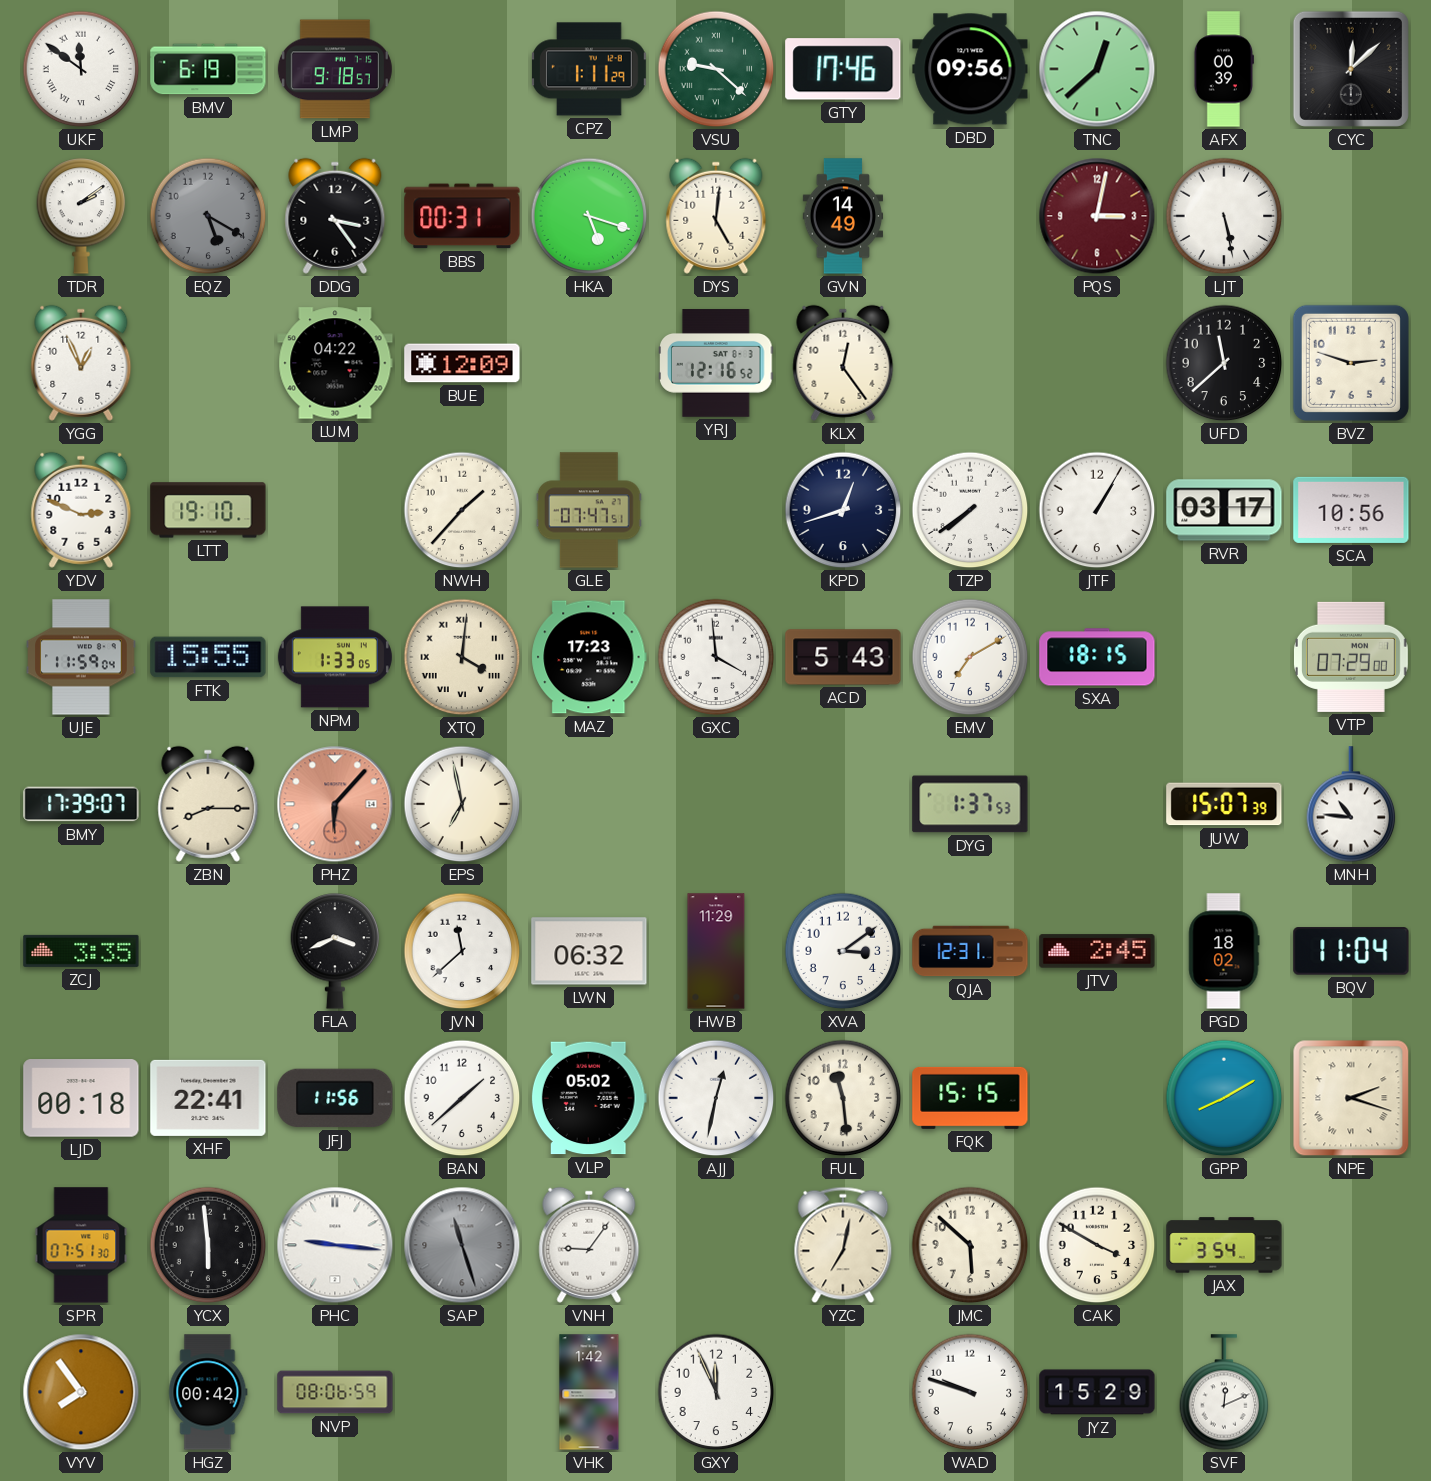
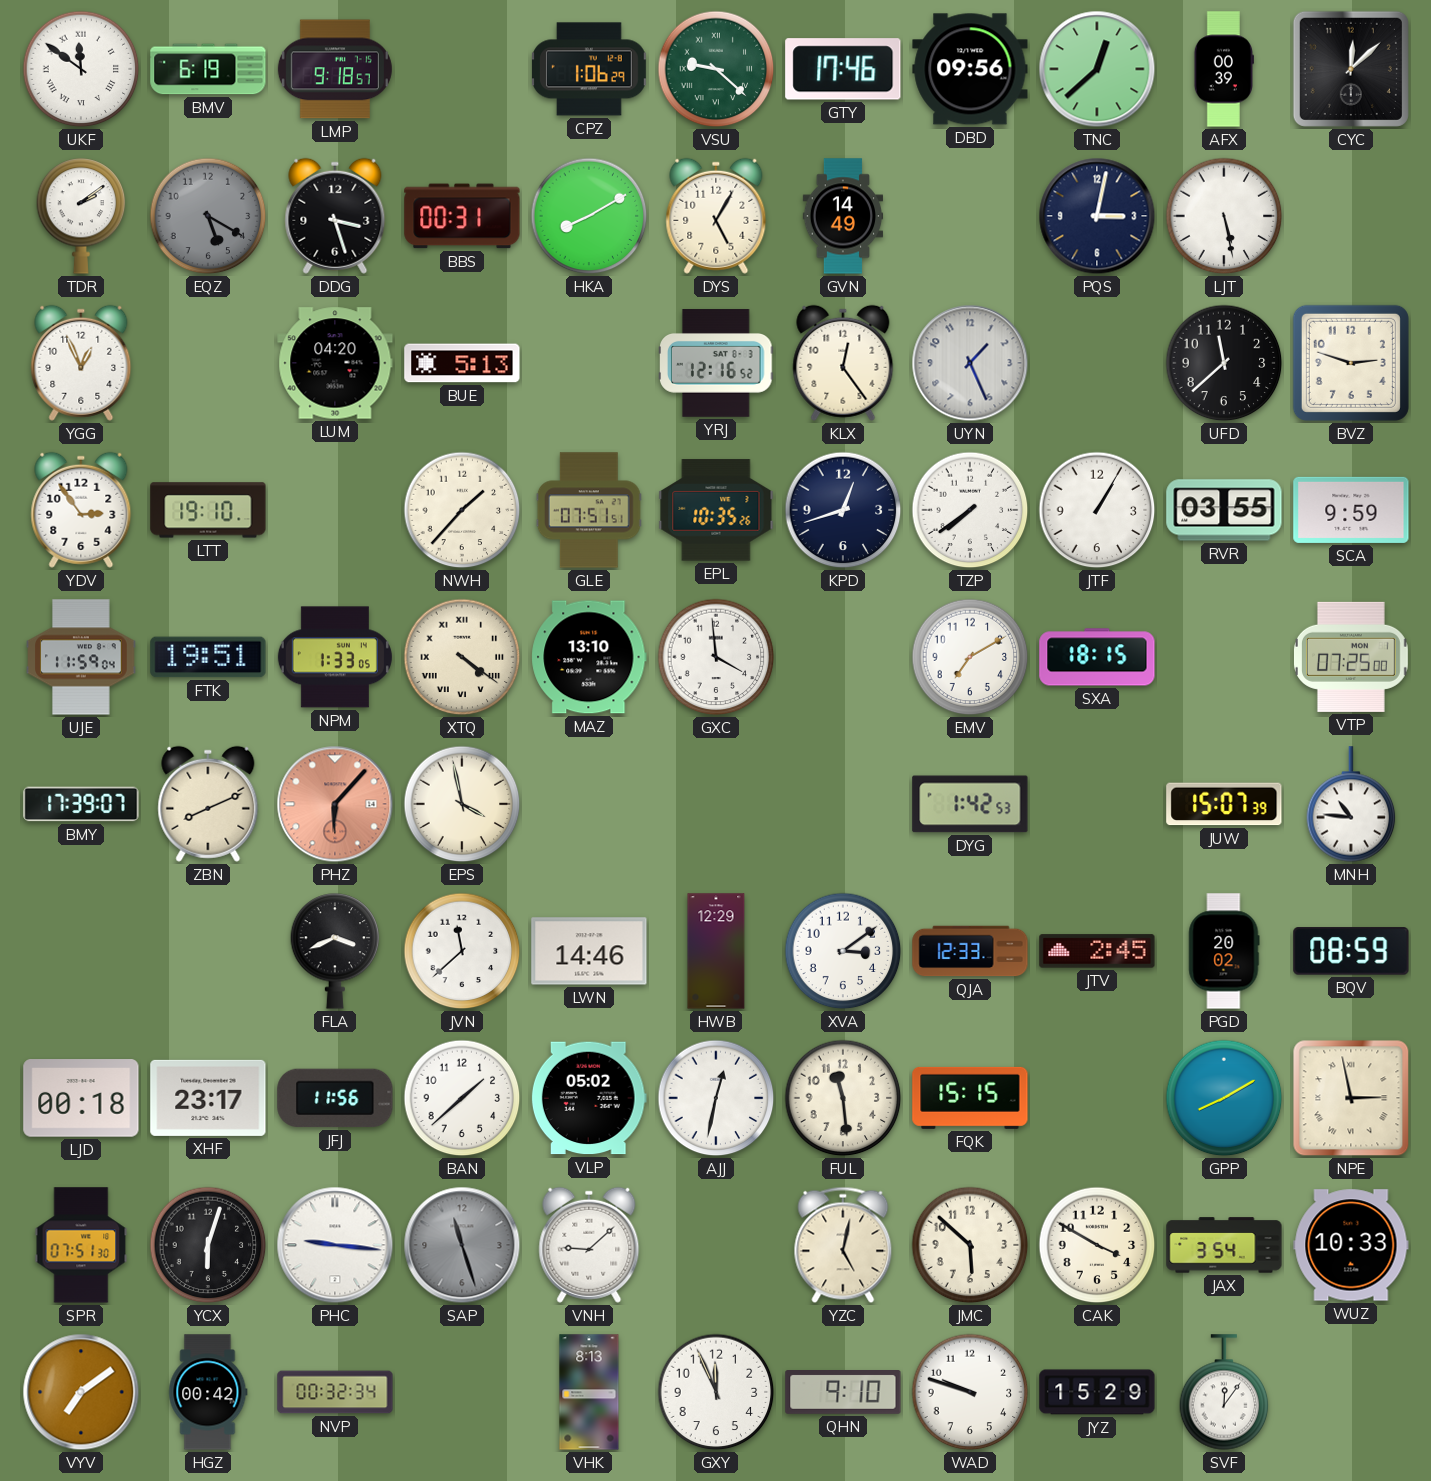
CPZ: 1:11 -> 1:06 (589, 69)
DDG: 3:24 -> 3:27 (335, 216)
HKA: 5:18 -> 8:10 (589, 216)
DYS: 5:01 -> 5:05 (716, 216)
PQS dial: burgundy -> navy (1097, 216)
LUM: 04:22 -> 04:20 (335, 363)
BUE: 12:09 -> 5:13 (462, 363)
UYN: none -> 1:26 (970, 363)
YDV: 2:49 -> 2:54 (81, 510)
GLE: 07:47 -> 07:51 (589, 510)
EPL: none -> 10:35 (716, 510)
RVR: 03:17 -> 03:55 (1224, 510)
SCA: 10:56 -> 9:59 (1351, 510)
FTK: 15:55 -> 19:51 (208, 657)
XTQ: 4:01 -> 4:21 (462, 657)
MAZ: 17:23 -> 13:10 (589, 657)
ACD: 5:43 -> none (843, 657)
VTP: 07:29 -> 07:25 (1351, 657)
ZBN: 8:15 -> 8:11 (208, 804)
EPS: 6:58 -> 3:58 (462, 804)
DYG: 1:37 -> 1:42 (970, 804)
ZCJ: 3:35 -> none (81, 951)
LWN: 06:32 -> 14:46 (589, 951)
HWB: 11:29 -> 12:29 (716, 951)
QJA: 12:31 -> 12:33 (970, 951)
PGD: 18:02 -> 20:02 (1224, 951)
BQV: 11:04 -> 08:59 (1351, 951)
XHF: 22:41 -> 23:17 (208, 1098)
NPE: 2:18 -> 2:58 (1351, 1098)
YCX: 5:59 -> 6:03 (208, 1245)
VNH: 9:06 -> 9:08 (589, 1245)
YZC: 7:02 -> 5:02 (843, 1245)
WUZ: none -> 10:33 (1351, 1245)
VYV: 7:54 -> 7:09 (81, 1392)
NVP: 08:06 -> 00:32 (335, 1392)
VHK: 1:42 -> 8:13 (589, 1392)
QHN: none -> 9:10 (843, 1393)
SVF: 12:11 -> 12:06 (1224, 1392)
